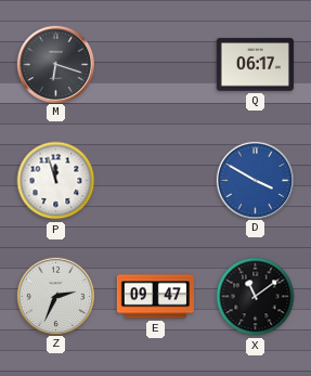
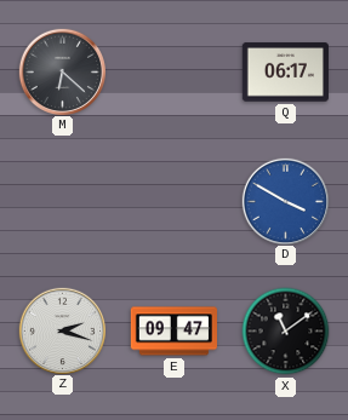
M: 6:18 -> 6:22 (62, 71)
P: 11:57 -> none (56, 181)
Z: 2:34 -> 2:18 (62, 330)
